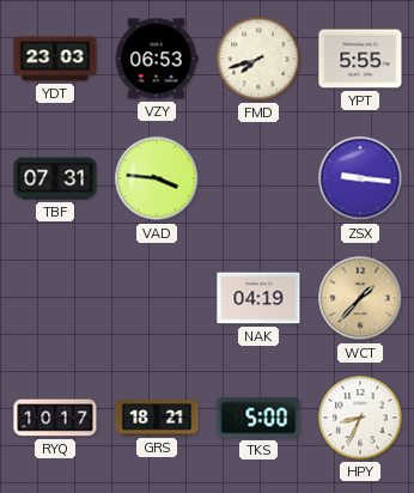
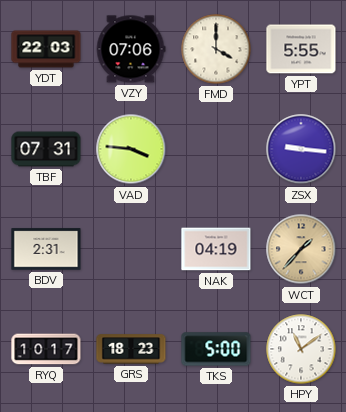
YDT: 23:03 -> 22:03 (46, 49)
VZY: 06:53 -> 07:06 (131, 49)
FMD: 7:42 -> 4:00 (216, 49)
BDV: none -> 2:31 (46, 249)
GRS: 18:21 -> 18:23 (131, 349)
HPY: 8:34 -> 11:09 (301, 349)
